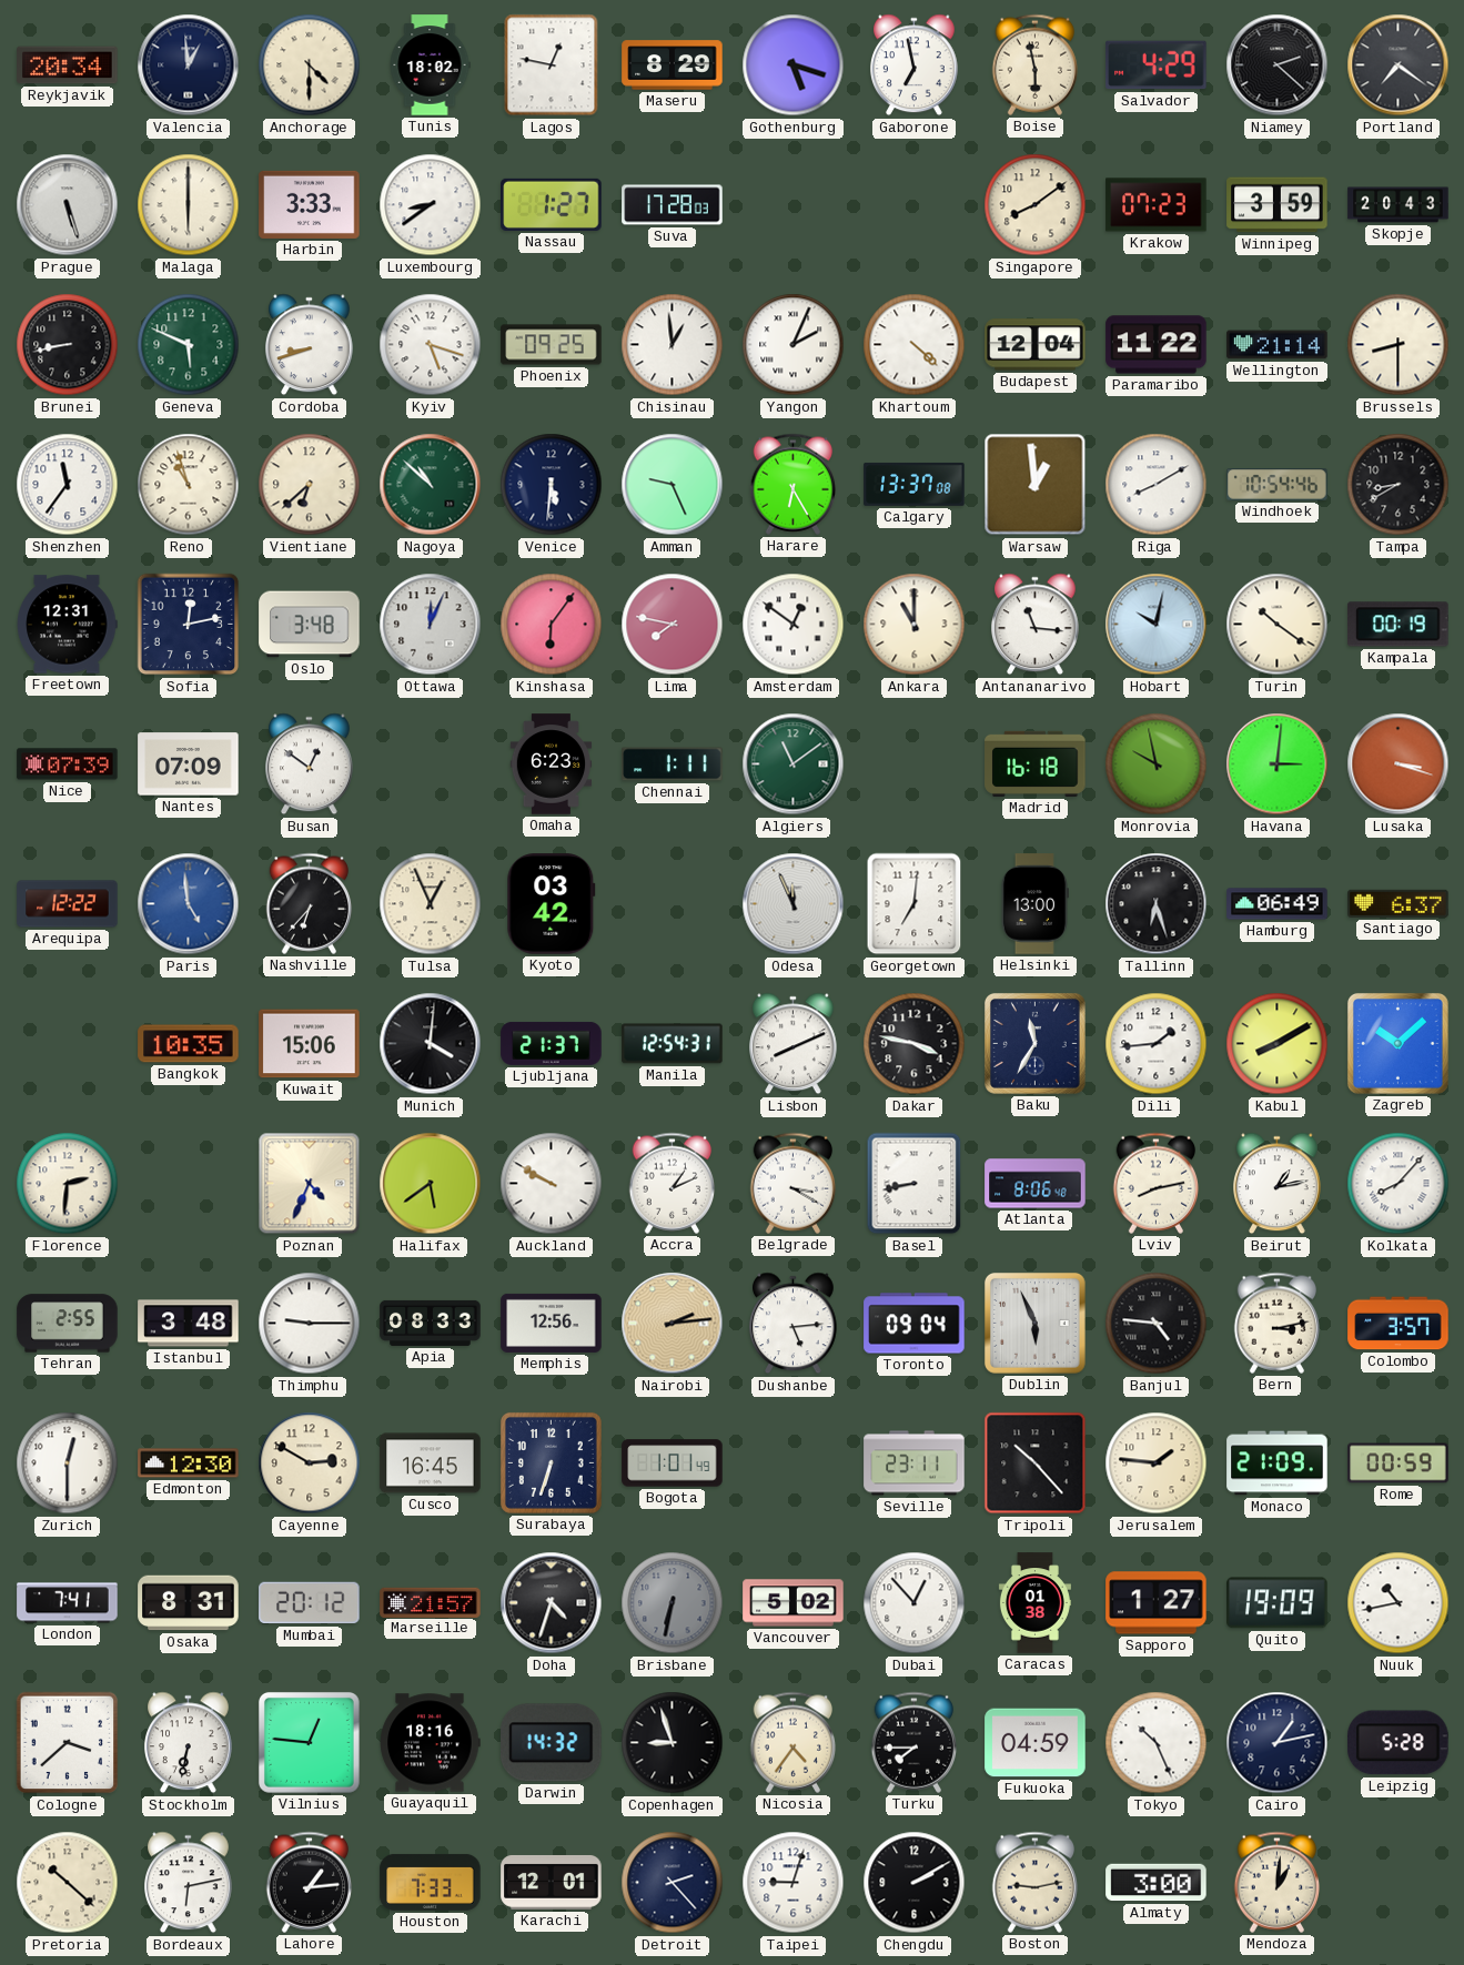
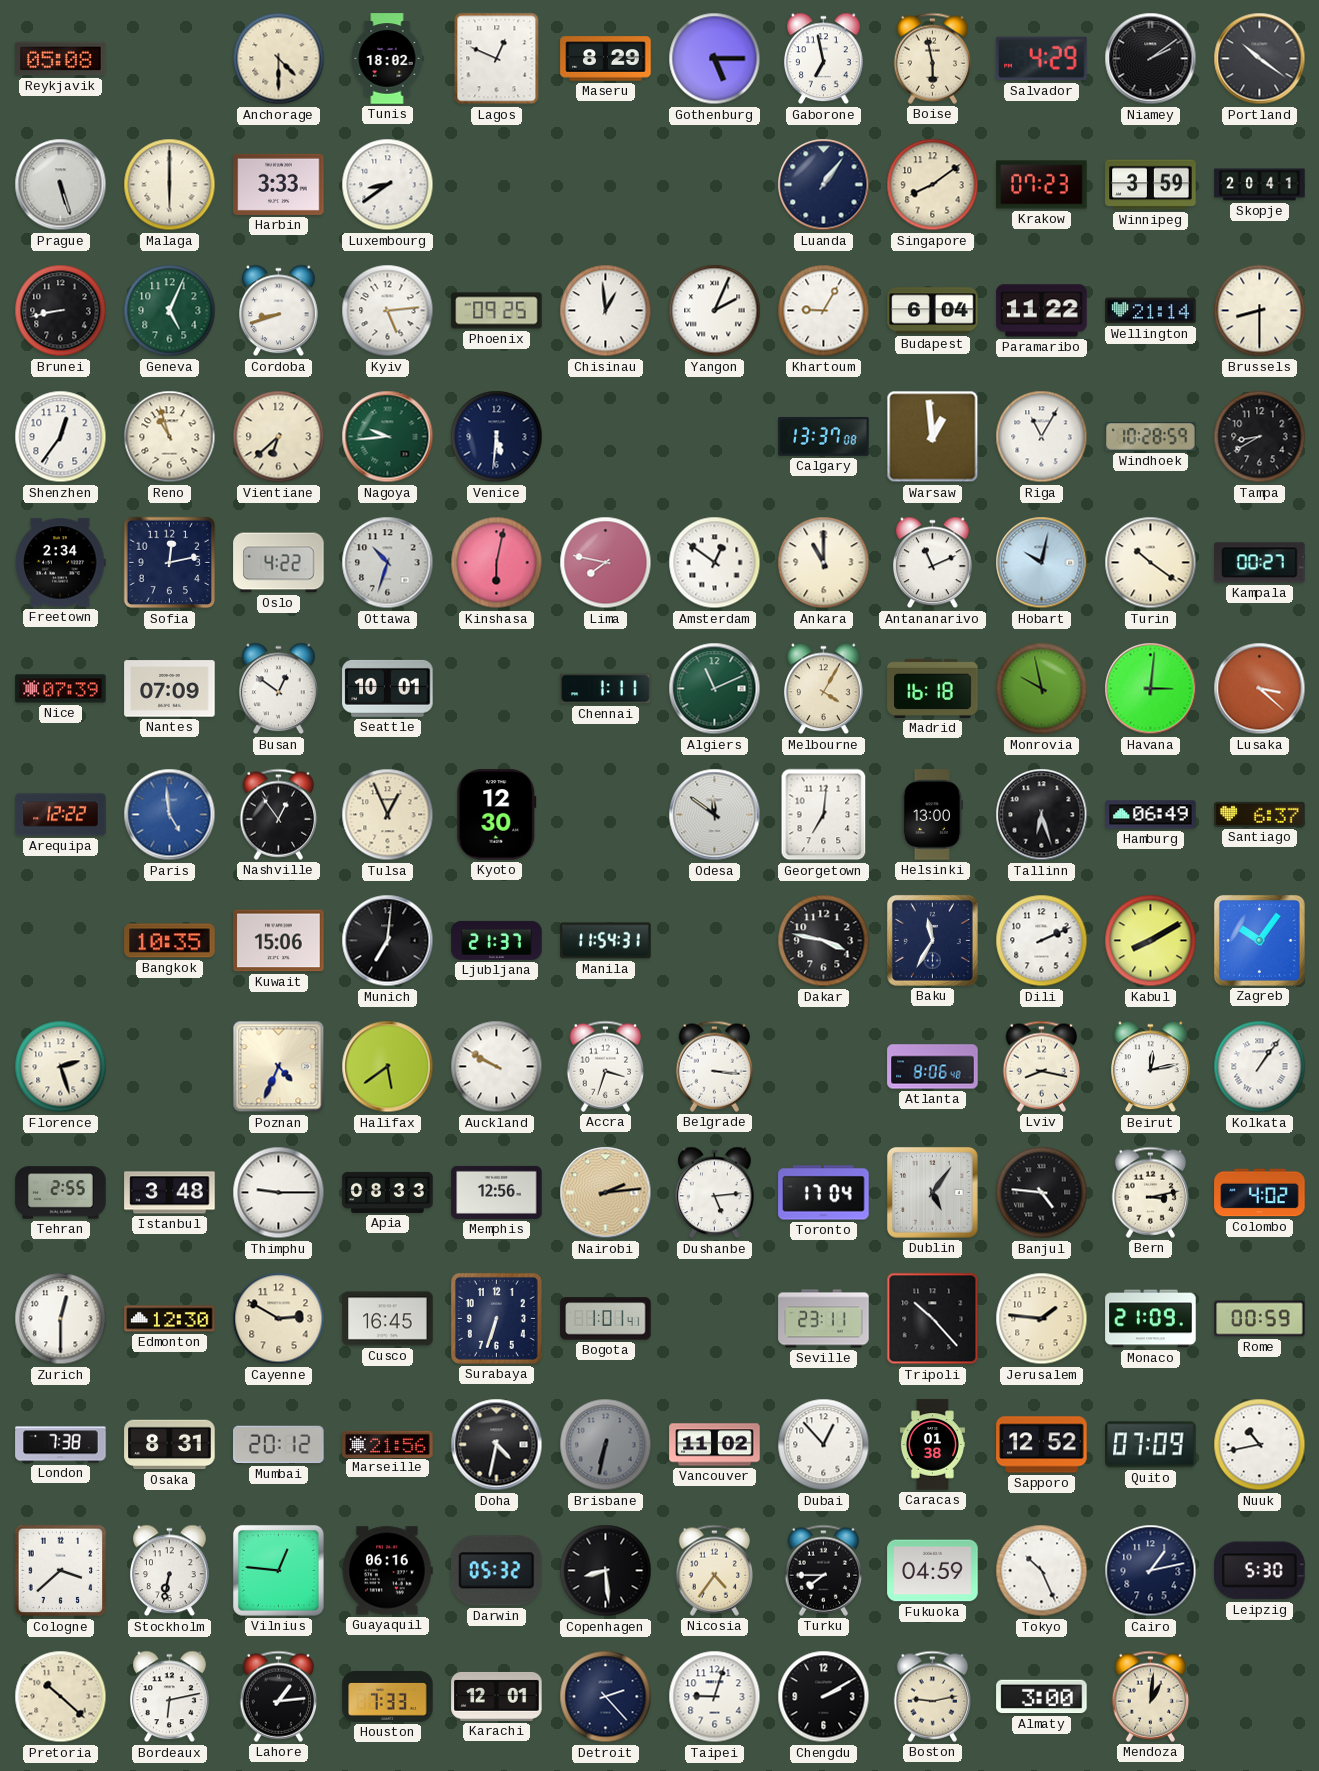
Reykjavik: 20:34 -> 05:08 (61, 59)
Valencia: 12:59 -> none (189, 65)
Lagos: 12:47 -> 12:49 (497, 59)
Gothenburg: 5:18 -> 5:15 (715, 59)
Niamey: 2:22 -> 2:09 (1151, 59)
Portland: 7:21 -> 10:21 (1260, 59)
Nassau: 1:27 -> none (552, 204)
Suva: 17:28 -> none (673, 205)
Luanda: none -> 1:06 (824, 185)
Skopje: 20:43 -> 20:41 (1260, 185)
Geneva: 5:49 -> 5:04 (170, 311)
Kyiv: 5:18 -> 5:14 (388, 311)
Khartoum: 4:22 -> 9:05 (824, 311)
Budapest: 12:04 -> 6:04 (933, 311)
Shenzhen: 11:36 -> 12:36 (61, 437)
Nagoya: 10:52 -> 9:44 (388, 437)
Amman: 9:26 -> none (673, 485)
Harare: 6:25 -> none (794, 484)
Riga: 8:10 -> 11:05 (1042, 437)
Windhoek: 10:54 -> 10:28 (1151, 437)
Freetown: 12:31 -> 2:34 (60, 563)
Oslo: 3:48 -> 4:22 (279, 563)
Ottawa: 12:04 -> 10:33 (388, 563)
Kinshasa: 6:06 -> 6:02 (497, 563)
Antananarivo: 11:16 -> 11:11 (933, 563)
Kampala: 00:19 -> 00:27 (1260, 563)
Seattle: none -> 10:01 (388, 688)
Omaha: 6:23 -> none (552, 764)
Algiers: 11:09 -> 11:11 (715, 689)
Melbourne: none -> 4:05 (824, 689)
Lusaka: 3:18 -> 3:22 (1260, 689)
Nashville: 6:37 -> 12:54 (279, 814)
Kyoto: 03:42 -> 12:30 (497, 815)
Odesa: 11:56 -> 11:51 (715, 815)
Munich: 4:01 -> 7:01 (388, 941)
Manila: 12:54 -> 11:54 (606, 941)
Lisbon: 8:11 -> none (794, 1044)
Dili: 1:44 -> 2:11 (1042, 941)
Zagreb: 10:08 -> 10:06 (1259, 940)
Florence: 2:31 -> 2:27 (61, 1067)
Accra: 1:11 -> 3:33 (606, 1066)
Belgrade: 3:20 -> 3:16 (715, 1066)
Basel: 8:43 -> none (915, 1184)
Lviv: 8:13 -> 8:17 (1042, 1066)
Beirut: 1:13 -> 12:13 (1151, 1067)
Kolkata: 8:07 -> 1:06 (1260, 1067)
Toronto: 09:04 -> 17:04 (824, 1193)
Dublin: 5:56 -> 5:06 (932, 1192)
Colombo: 3:57 -> 4:02 (1260, 1193)
Bogota: 1:01:49 -> 1:01:41 (606, 1319)
London: 7:41 -> 7:38 (61, 1445)
Marseille: 21:57 -> 21:56 (388, 1444)
Doha: 4:33 -> 4:32 (497, 1445)
Vancouver: 5:02 -> 11:02 (715, 1445)
Sapporo: 1:27 -> 12:52 (1042, 1445)
Quito: 19:09 -> 07:09 (1151, 1445)
Guayaquil: 18:16 -> 06:16 (388, 1571)
Darwin: 14:32 -> 05:32 (497, 1571)
Copenhagen: 8:57 -> 8:29 (606, 1571)
Leipzig: 5:28 -> 5:30 (1260, 1571)
